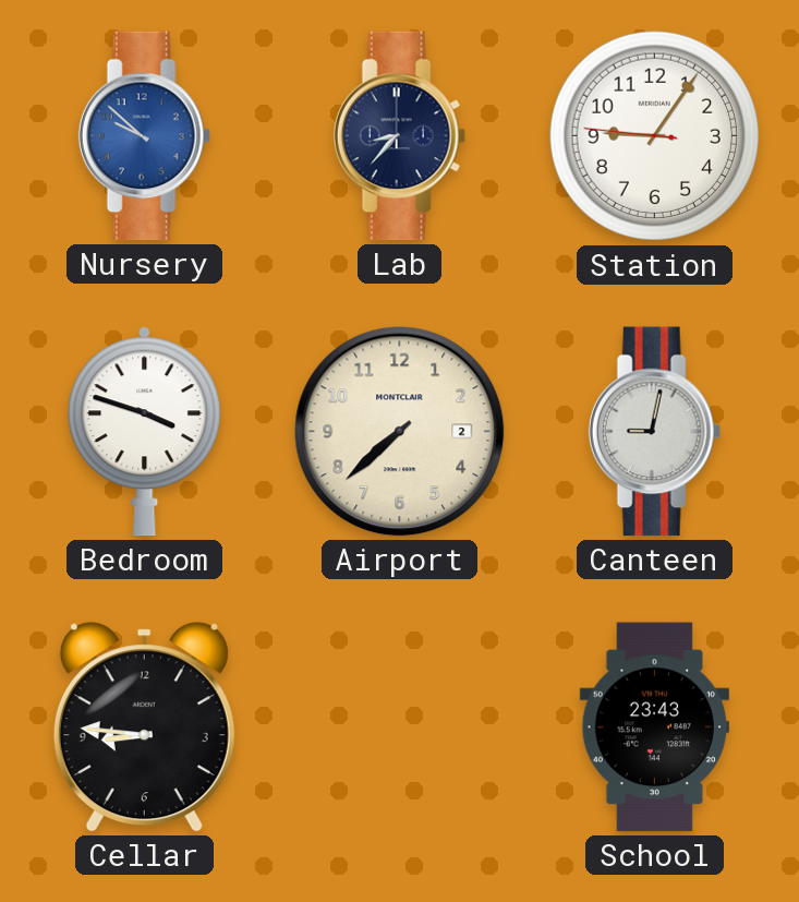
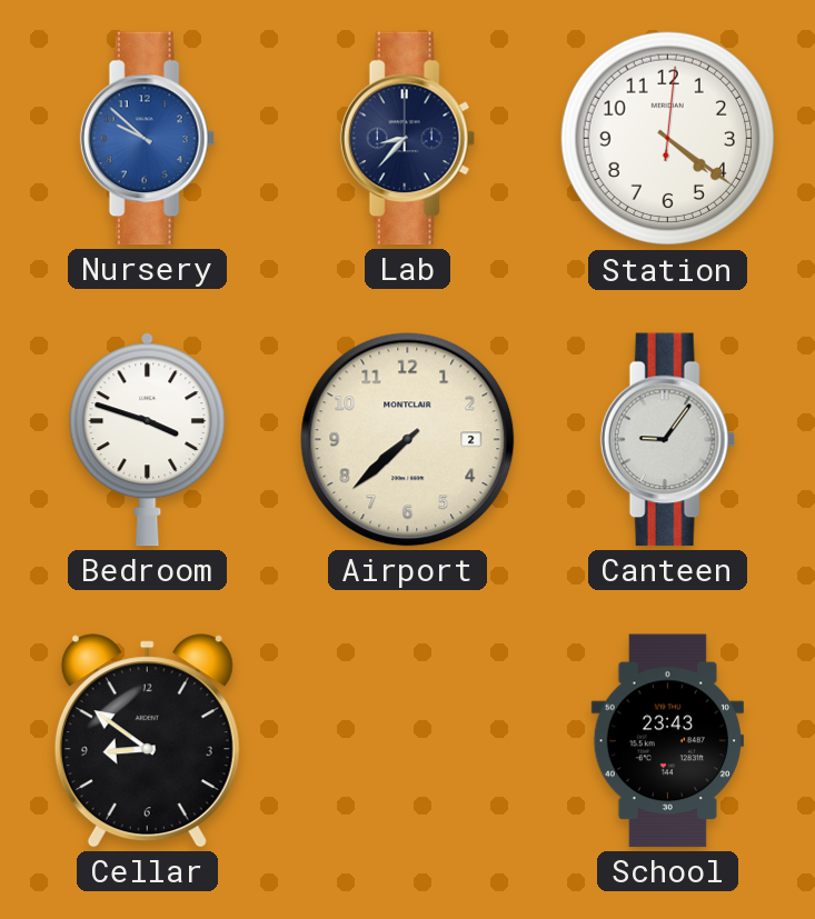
Station: 9:05 -> 4:21 (668, 139)
Canteen: 9:02 -> 9:06 (667, 440)
Cellar: 8:46 -> 8:51 (147, 741)
